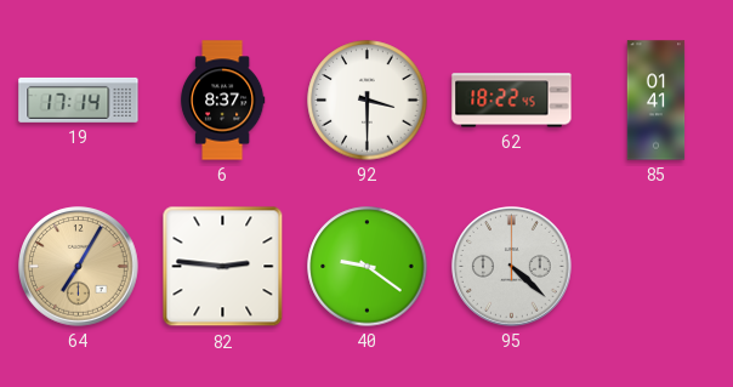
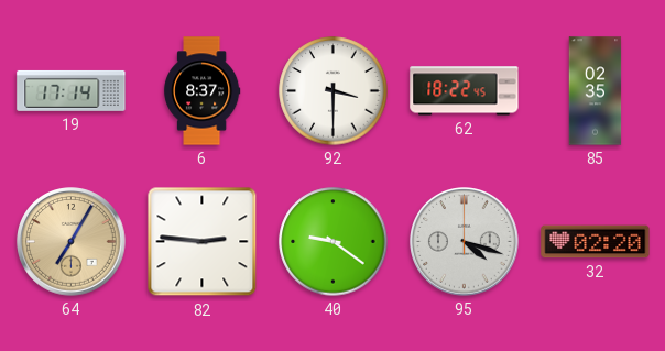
85: 01:41 -> 02:35 (596, 91)
95: 4:22 -> 4:18 (465, 242)
32: none -> 02:20 (596, 242)
